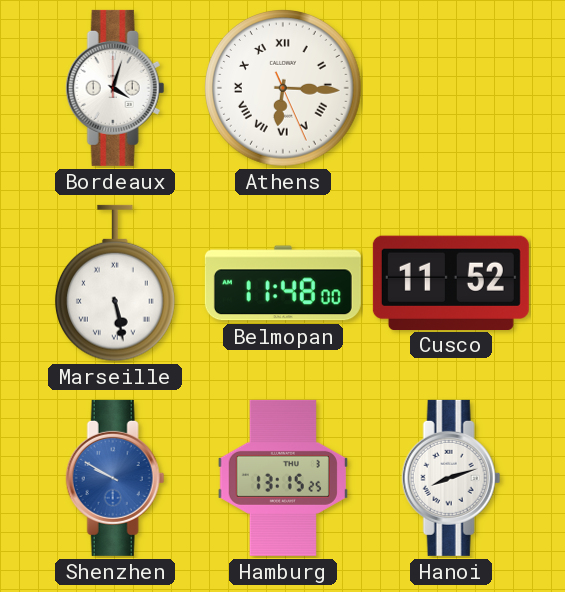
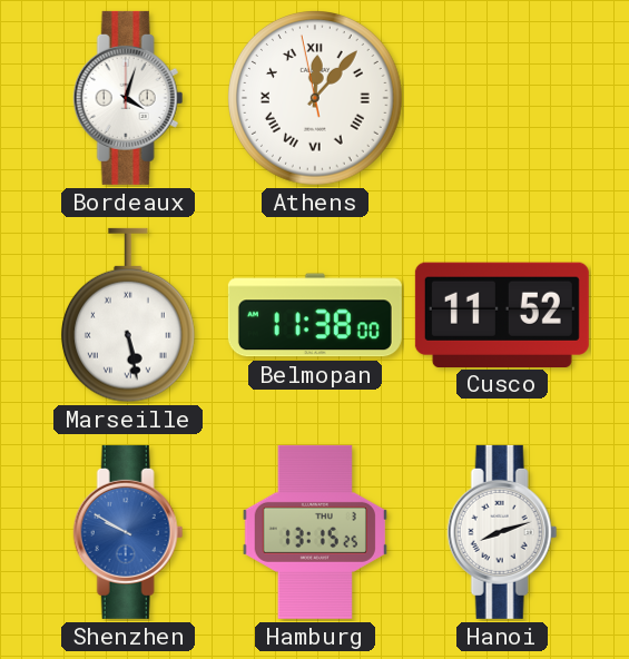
Athens: 6:15 -> 12:06 (316, 99)
Belmopan: 11:48 -> 11:38 (315, 315)
